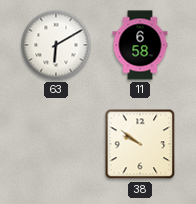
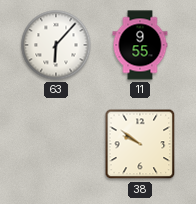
63: 6:10 -> 6:07 (56, 45)
11: 6:58 -> 9:55 (140, 45)
